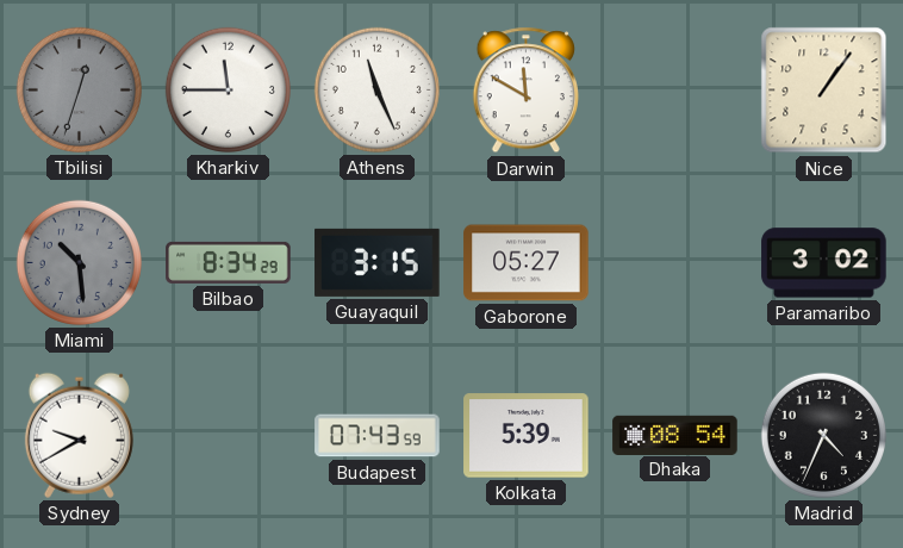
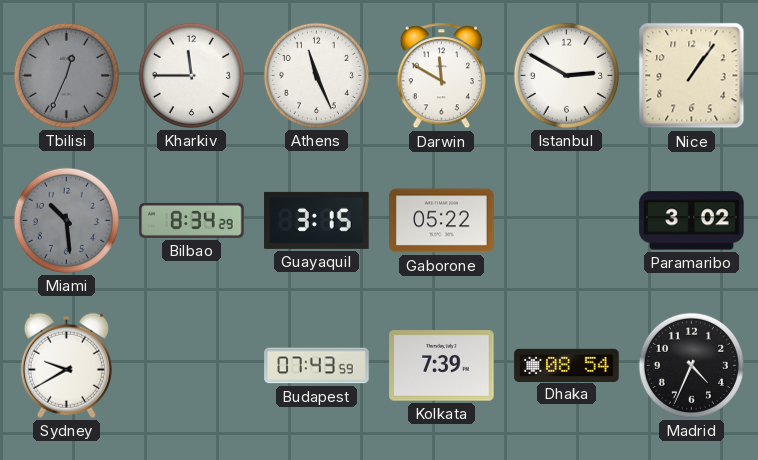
Tbilisi: 12:33 -> 12:34 (66, 75)
Istanbul: none -> 2:50 (566, 75)
Gaborone: 05:27 -> 05:22 (442, 221)
Kolkata: 5:39 -> 7:39 (442, 366)
